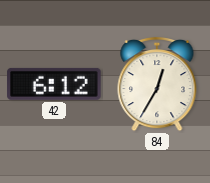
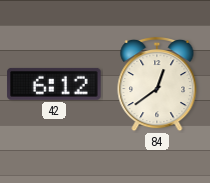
84: 12:35 -> 12:39 (157, 84)
